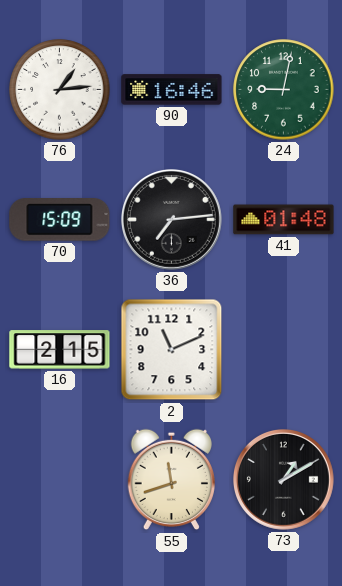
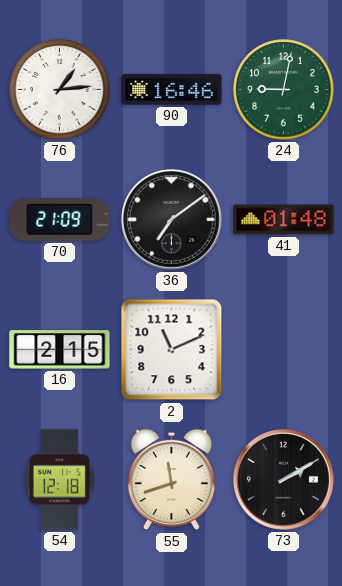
70: 15:09 -> 21:09 (60, 220)
36: 7:14 -> 7:09 (172, 220)
54: none -> 12:18 (59, 480)
73: 1:10 -> 2:10 (284, 480)
